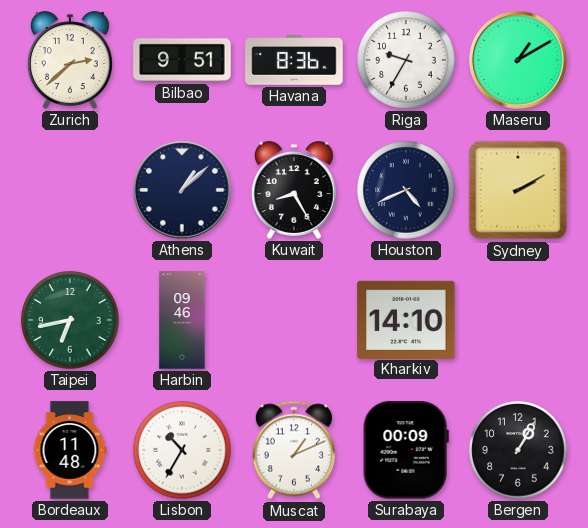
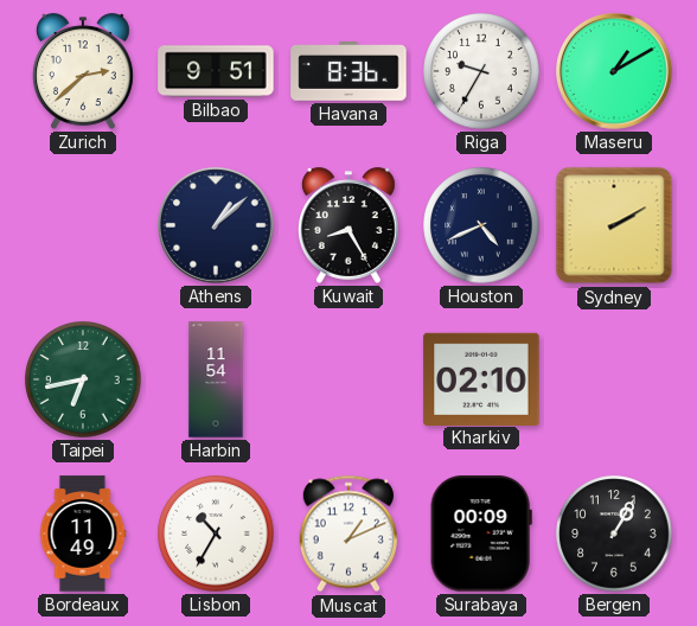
Harbin: 09:46 -> 11:54 (216, 379)
Kharkiv: 14:10 -> 02:10 (481, 378)
Bordeaux: 11:48 -> 11:49 (83, 534)
